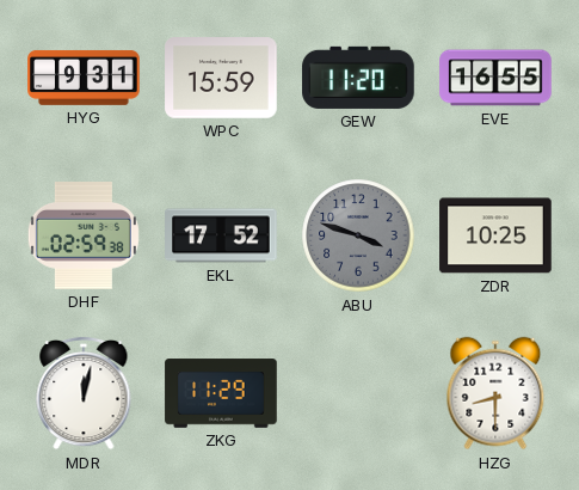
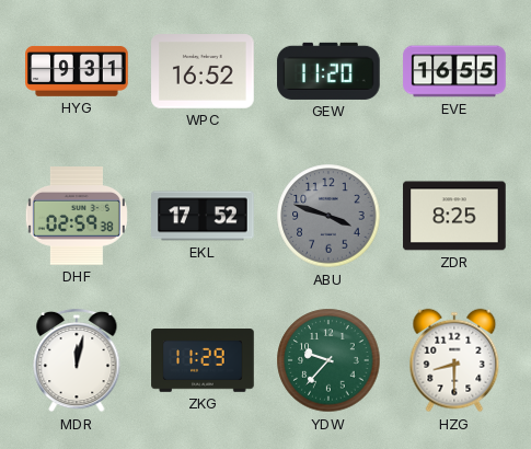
WPC: 15:59 -> 16:52 (203, 71)
ZDR: 10:25 -> 8:25 (454, 216)
YDW: none -> 9:37 (328, 360)
